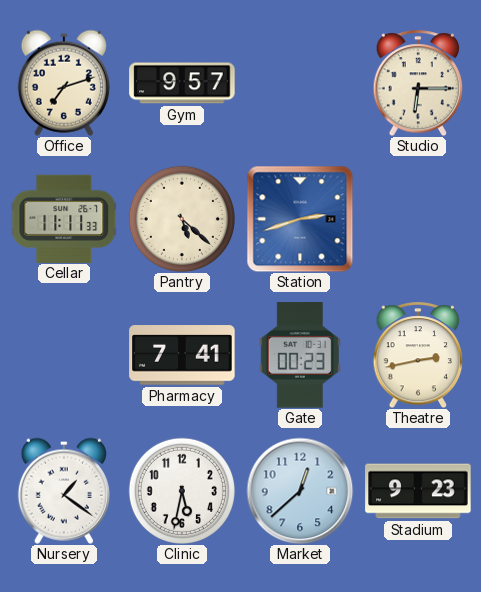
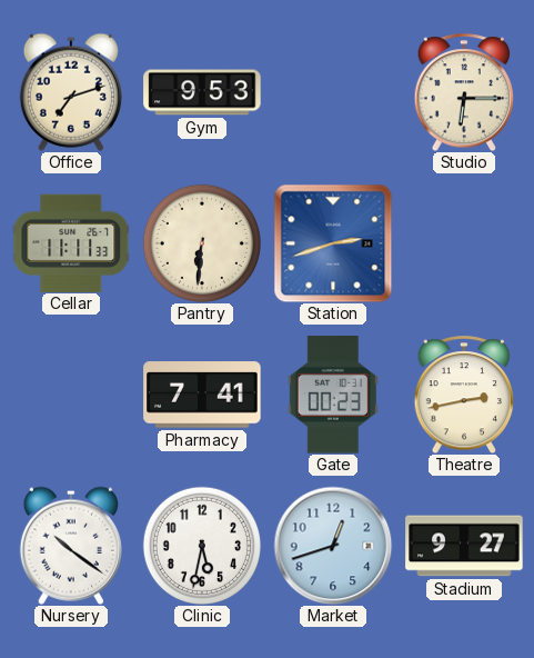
Gym: 9:57 -> 9:53 (202, 92)
Pantry: 5:22 -> 6:31 (202, 243)
Nursery: 1:21 -> 10:21 (71, 546)
Market: 12:38 -> 12:42 (333, 546)
Stadium: 9:23 -> 9:27 (464, 546)
